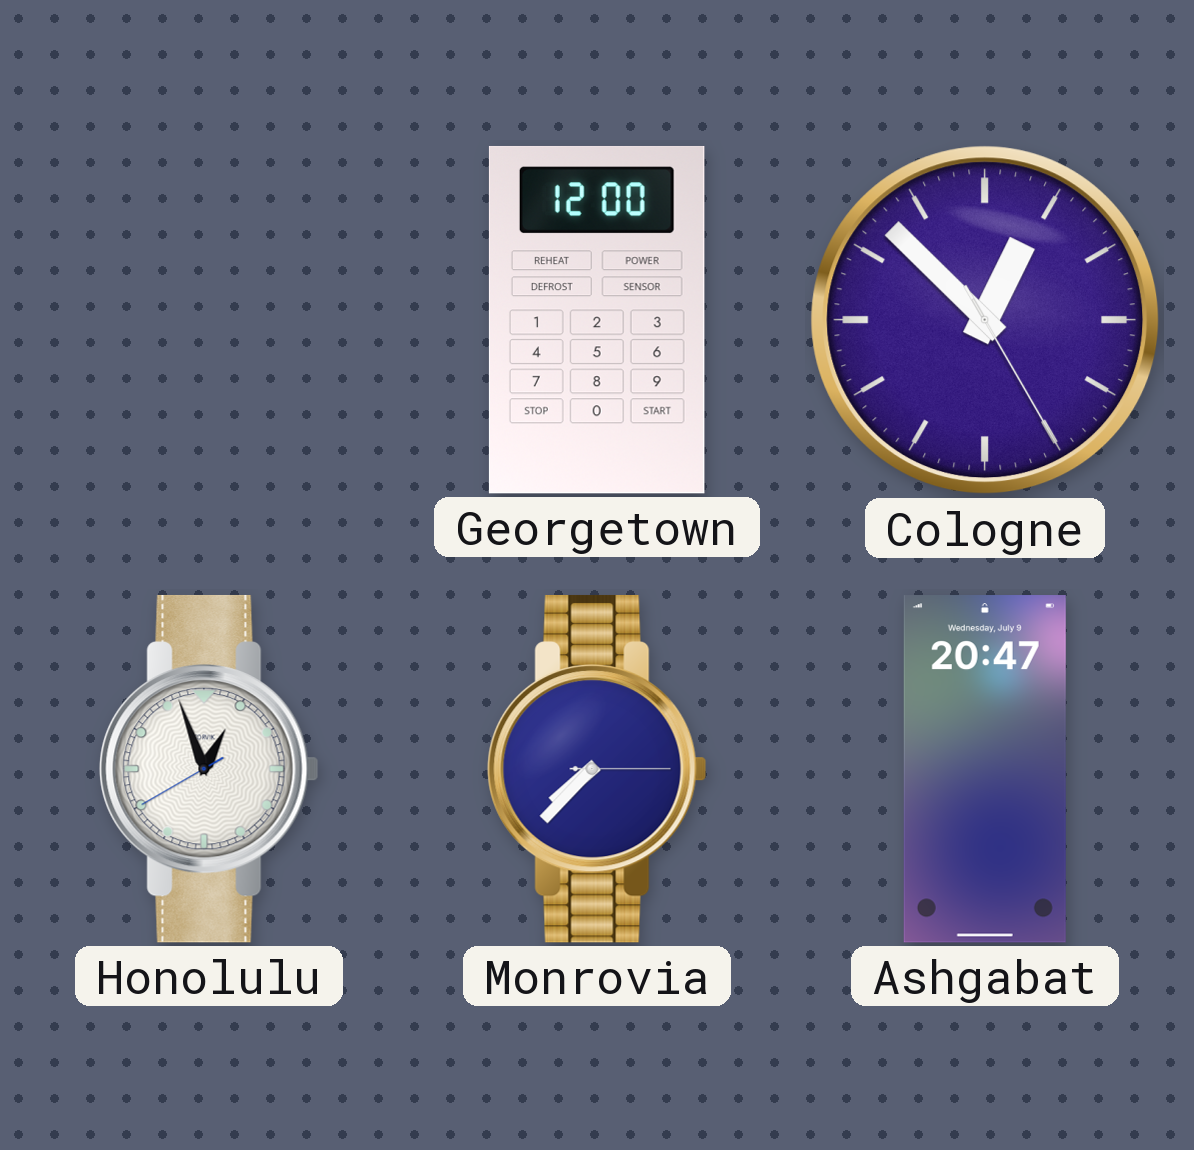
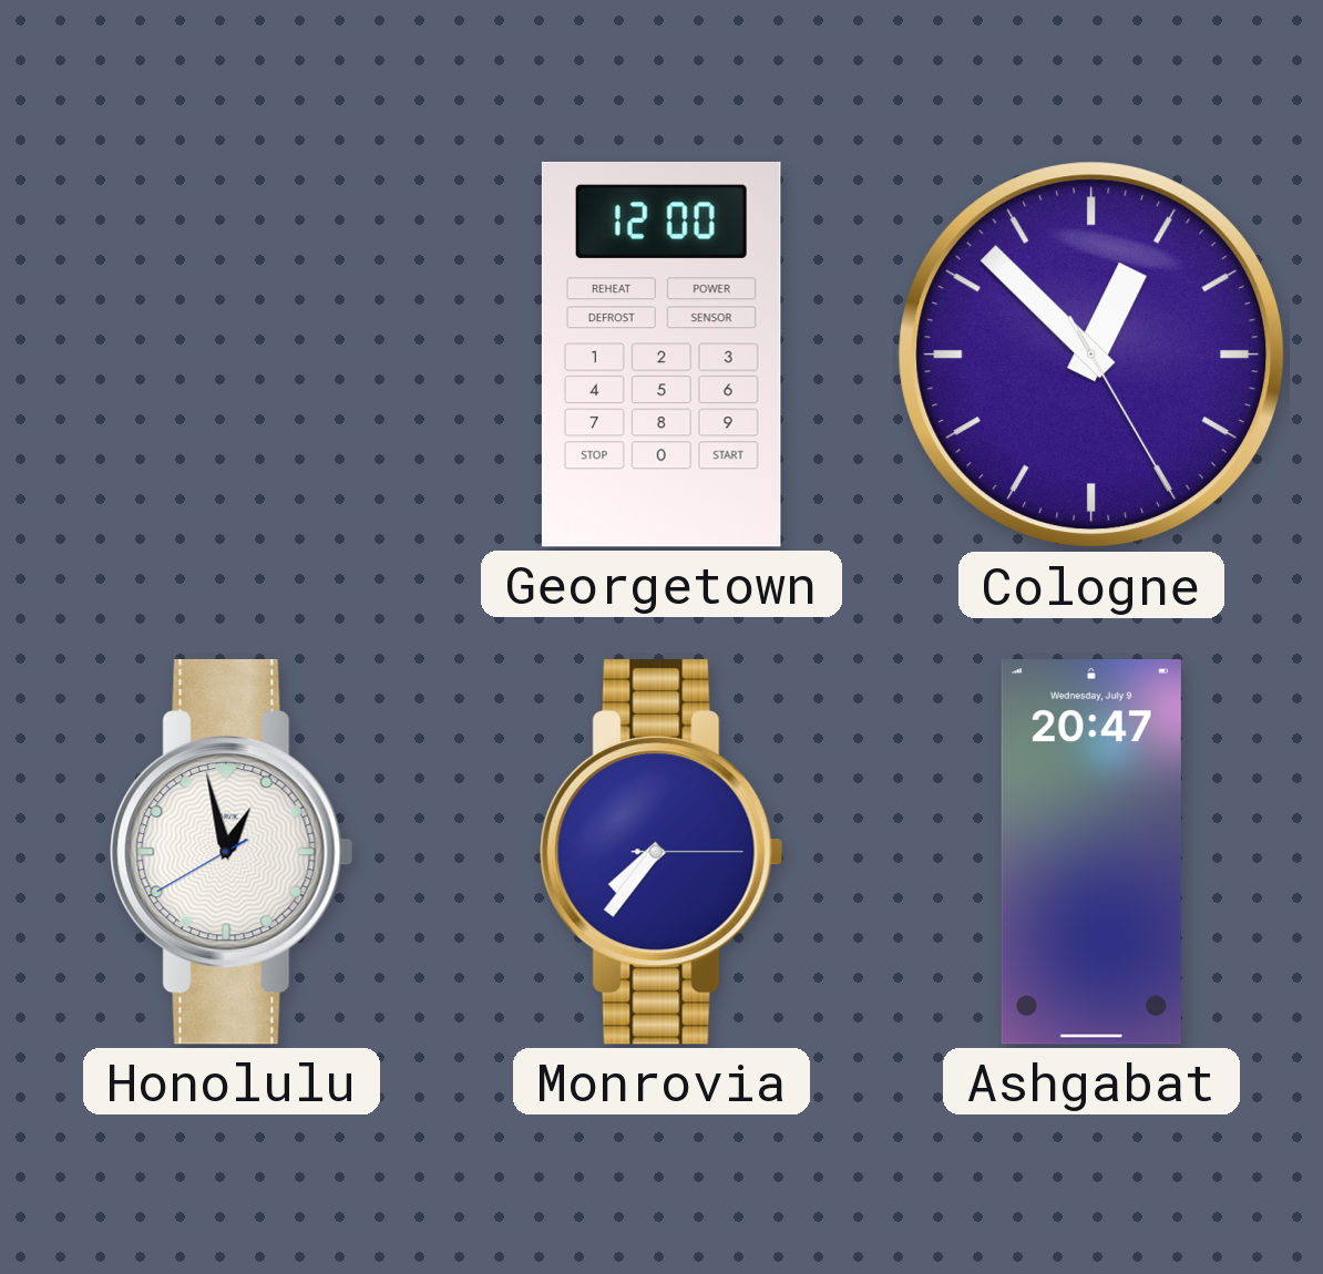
Honolulu: 12:56 -> 12:57 (232, 852)
Monrovia: 7:37 -> 7:36 (661, 852)
